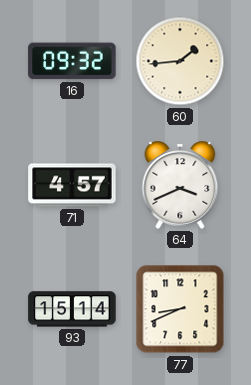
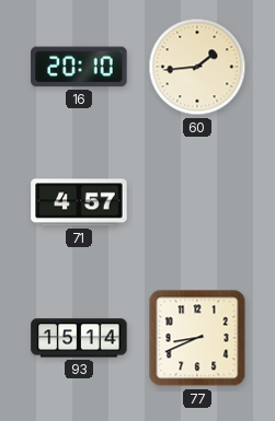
16: 09:32 -> 20:10 (79, 67)
64: 3:41 -> none (180, 185)
